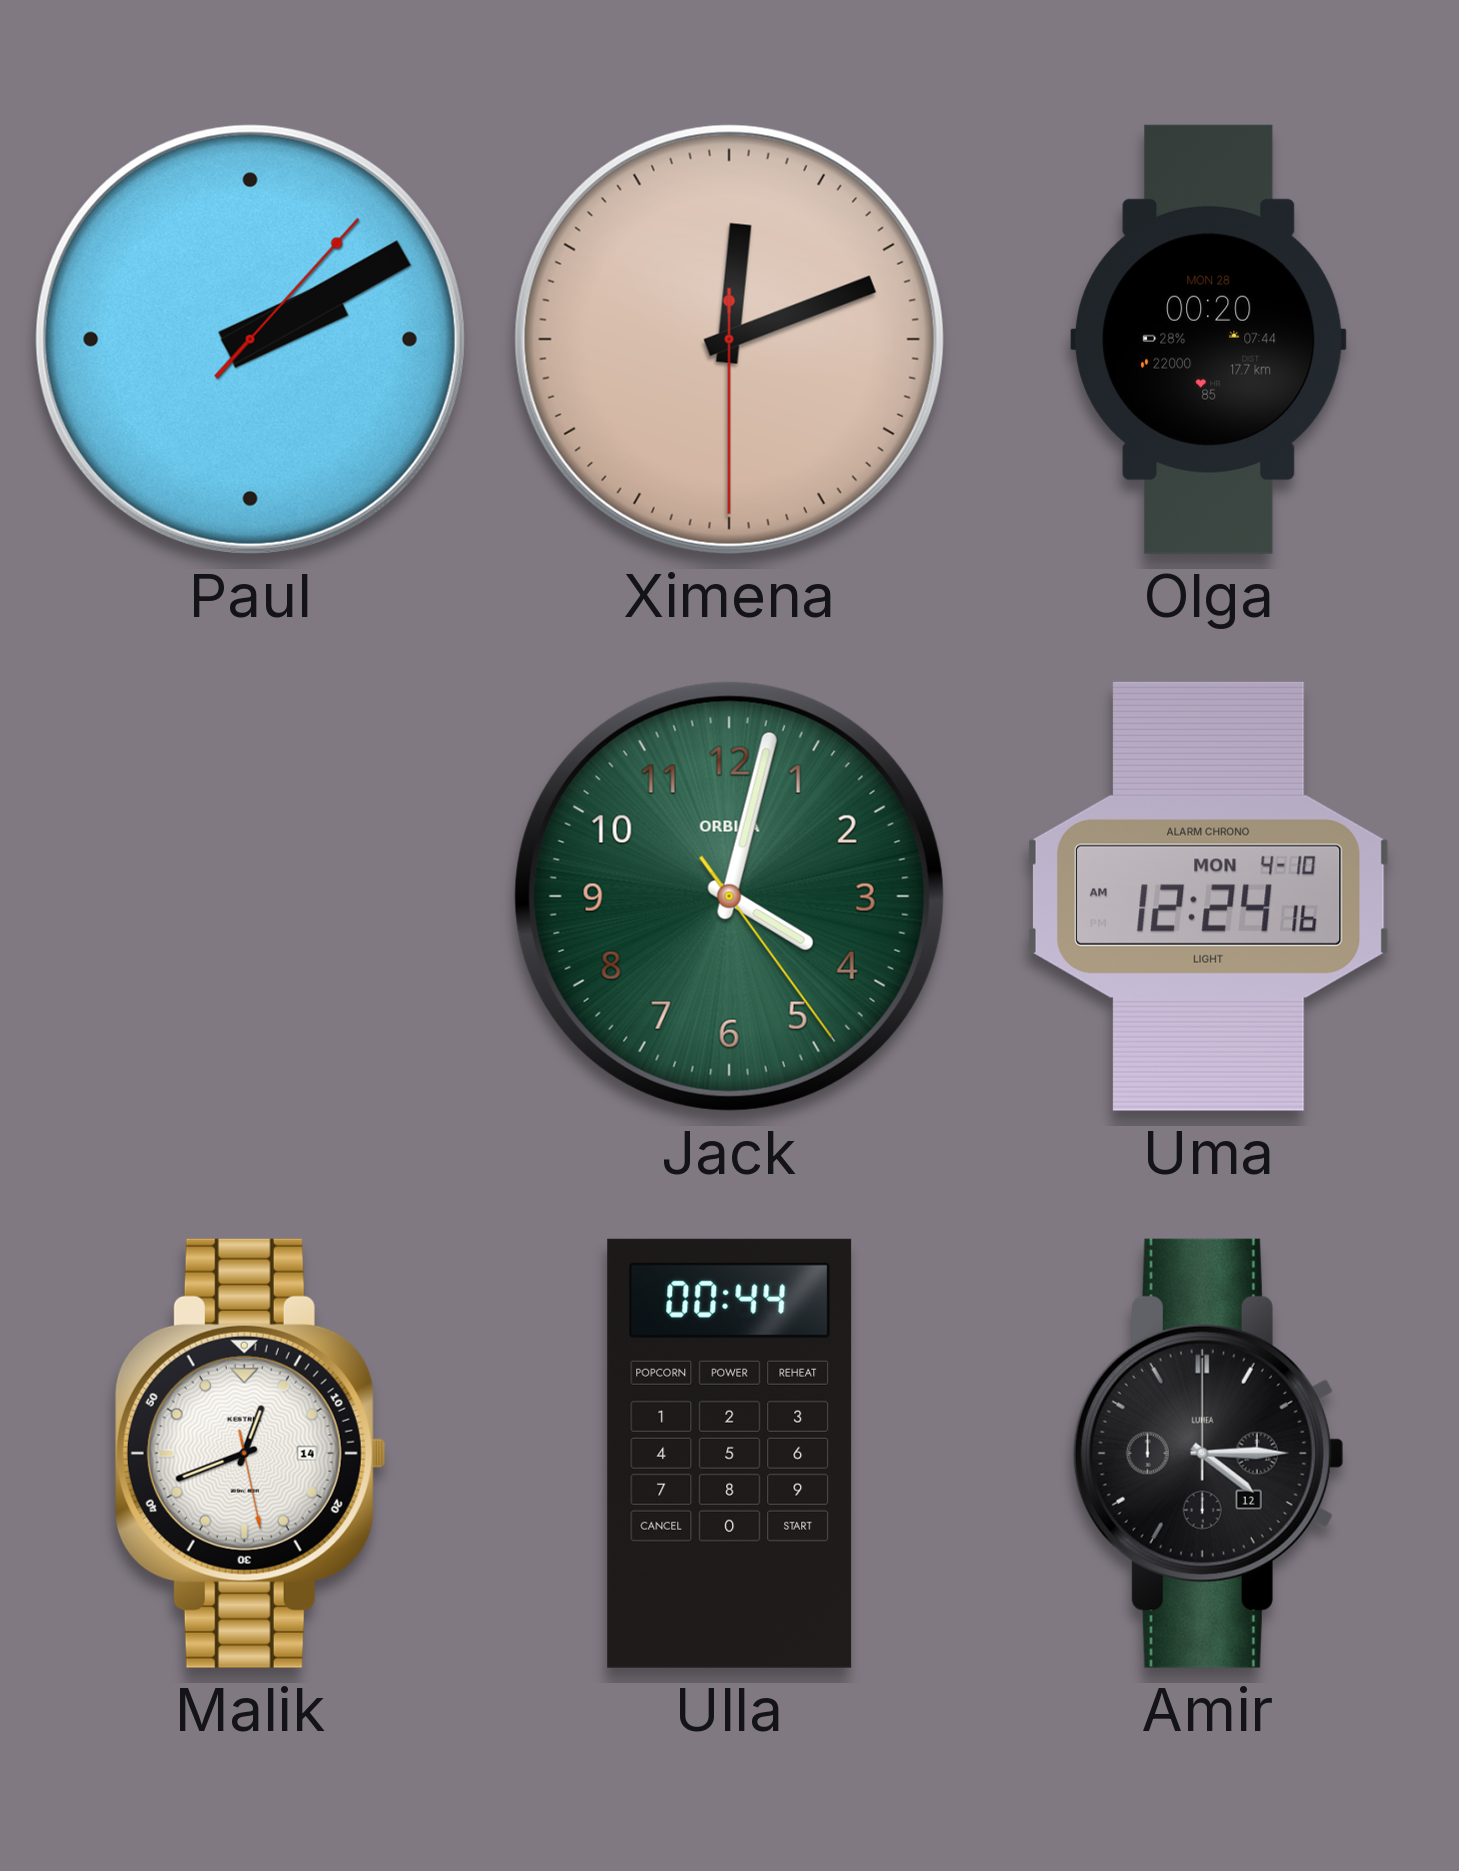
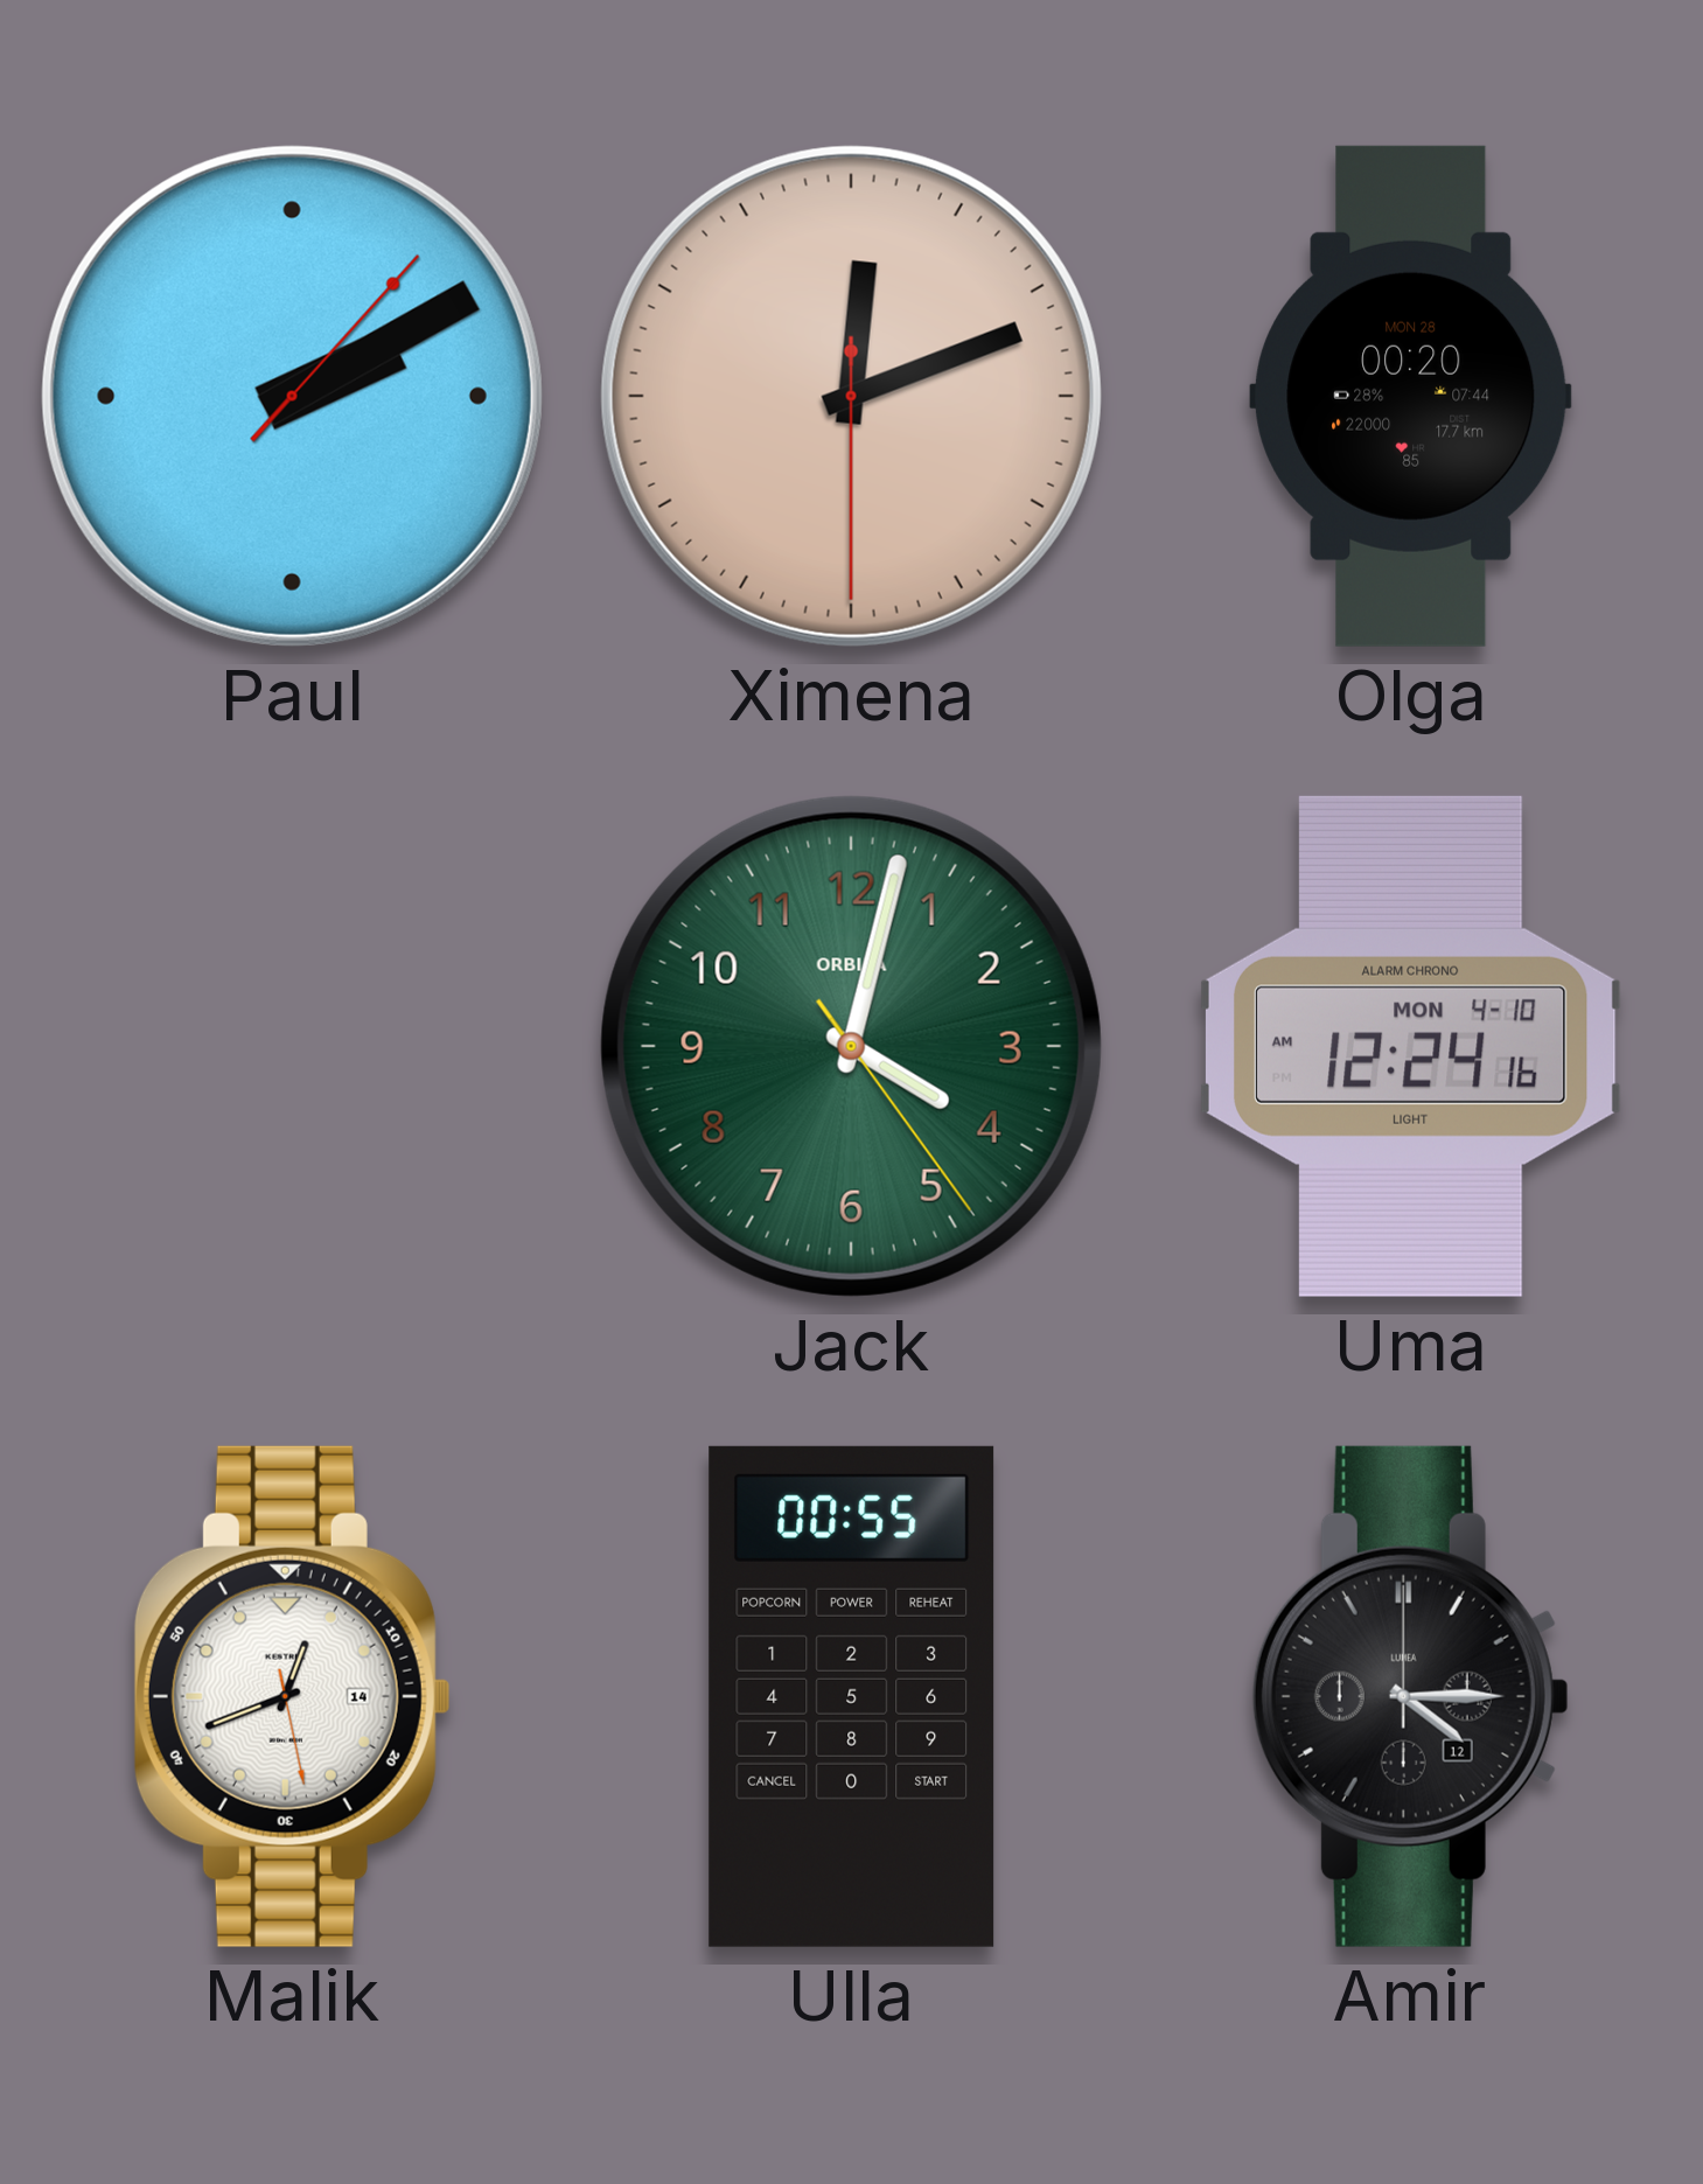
Ulla: 00:44 -> 00:55 (852, 1696)
